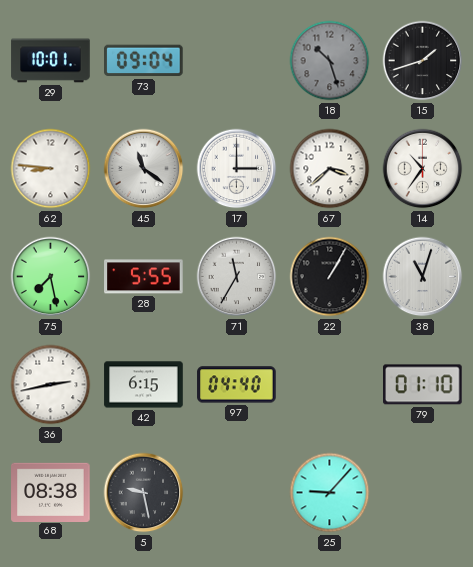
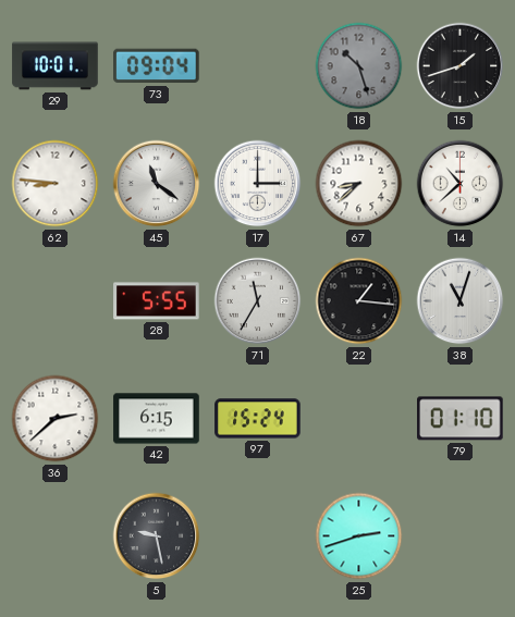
67: 3:38 -> 8:38 (359, 184)
14: 10:36 -> 10:38 (461, 184)
75: 7:28 -> none (51, 277)
22: 1:05 -> 1:16 (359, 301)
36: 2:43 -> 2:38 (56, 419)
97: 04:40 -> 15:24 (258, 419)
68: 08:38 -> none (51, 492)
25: 9:07 -> 2:42 (359, 536)
